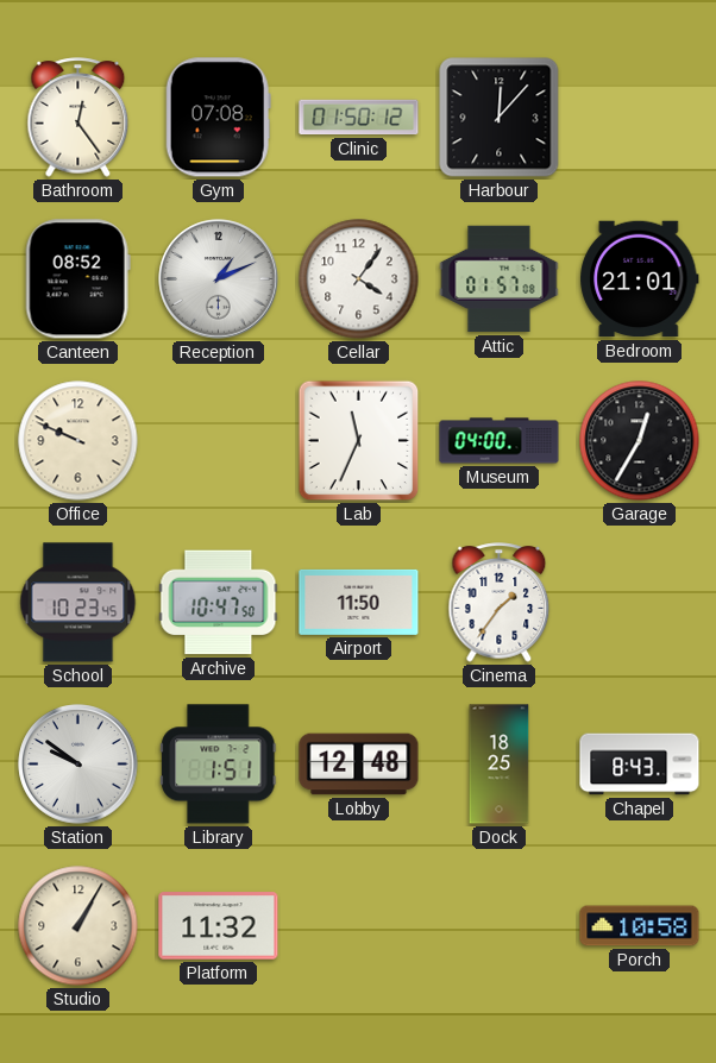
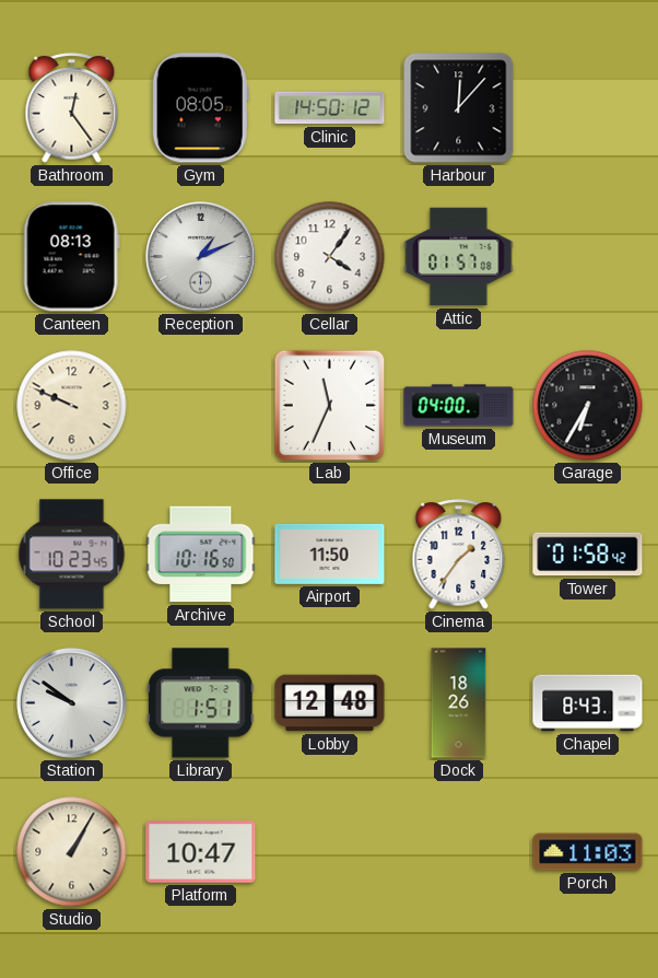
Gym: 07:08 -> 08:05 (200, 108)
Clinic: 01:50 -> 14:50 (330, 108)
Canteen: 08:52 -> 08:13 (71, 257)
Bedroom: 21:01 -> none (640, 279)
Garage: 12:35 -> 6:35 (588, 406)
Archive: 10:47 -> 10:16 (201, 555)
Tower: none -> 01:58 (588, 555)
Dock: 18:25 -> 18:26 (459, 703)
Platform: 11:32 -> 10:47 (201, 852)
Porch: 10:58 -> 11:03 (588, 852)
